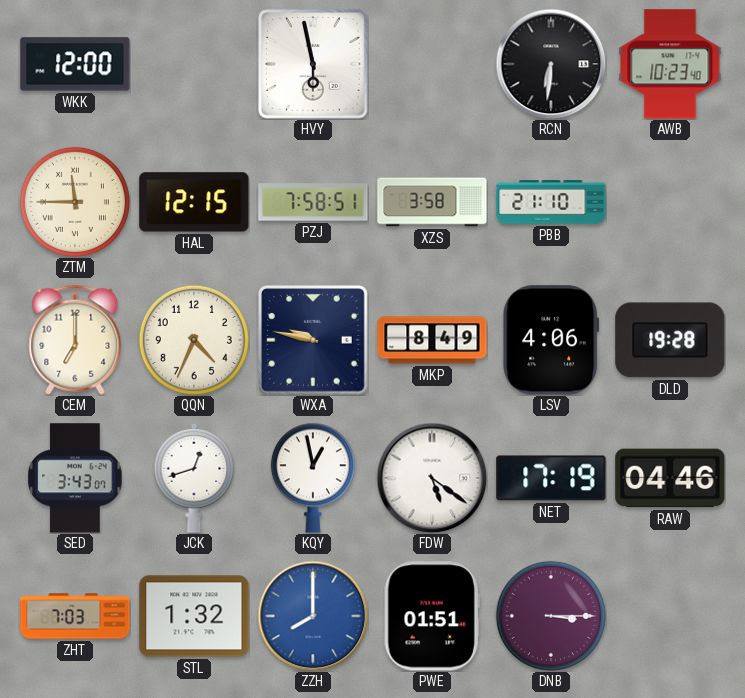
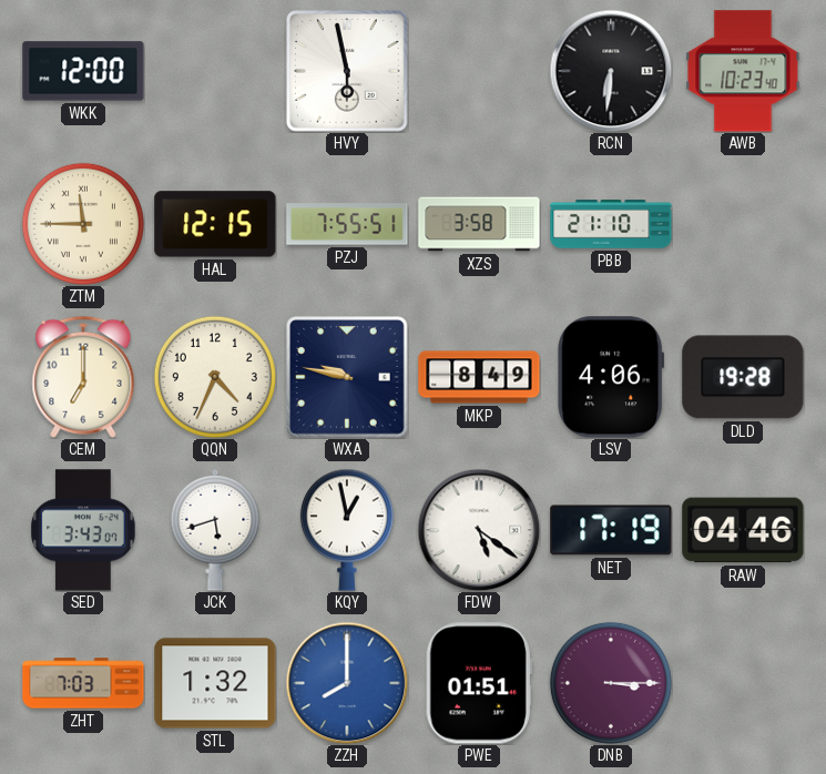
PZJ: 7:58 -> 7:55 (347, 224)
JCK: 12:42 -> 5:42 (215, 530)
